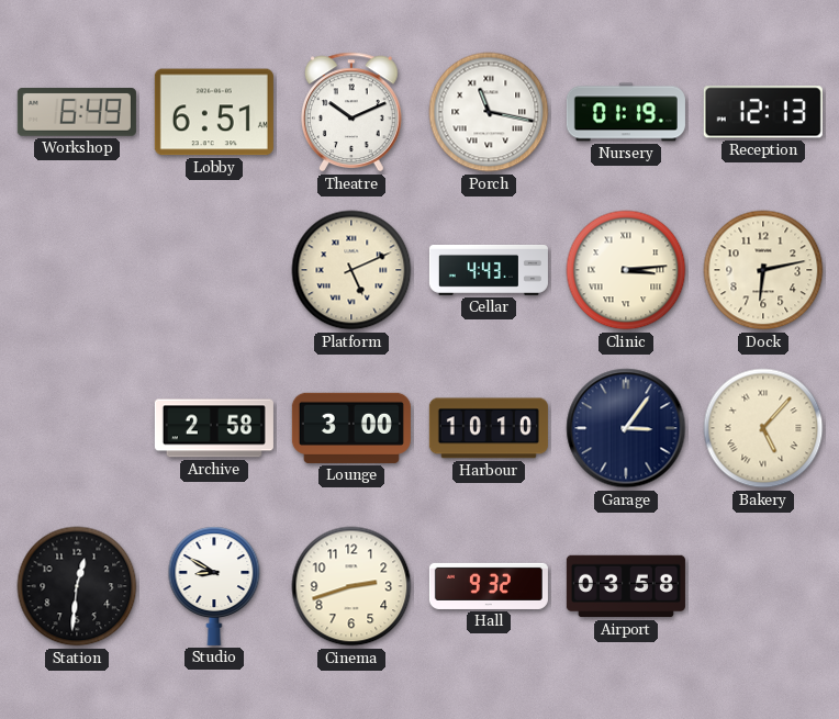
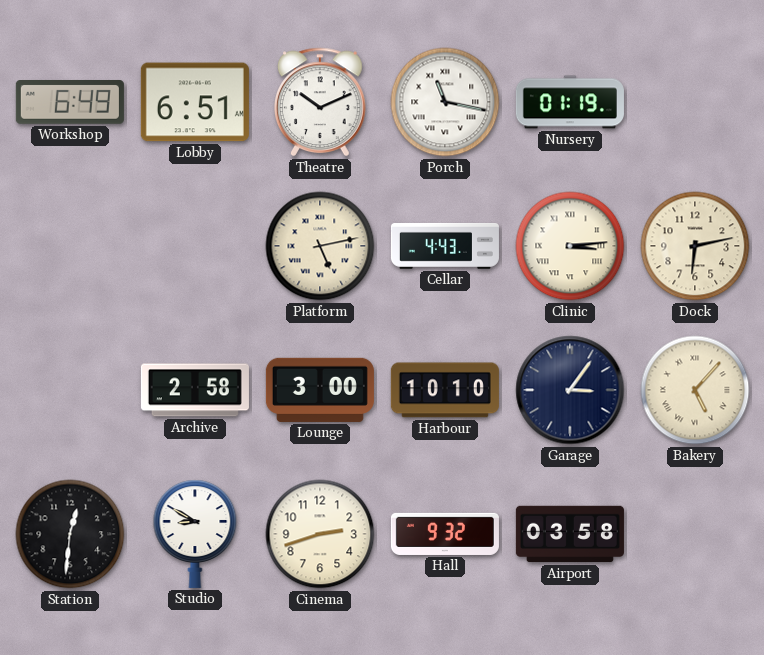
Reception: 12:13 -> none (763, 112)
Platform: 5:11 -> 5:13 (320, 246)
